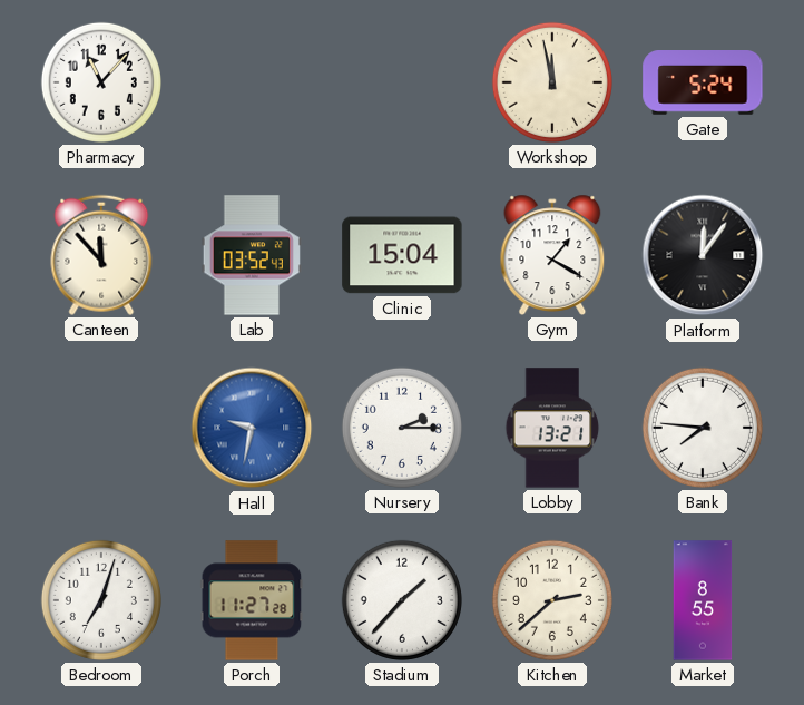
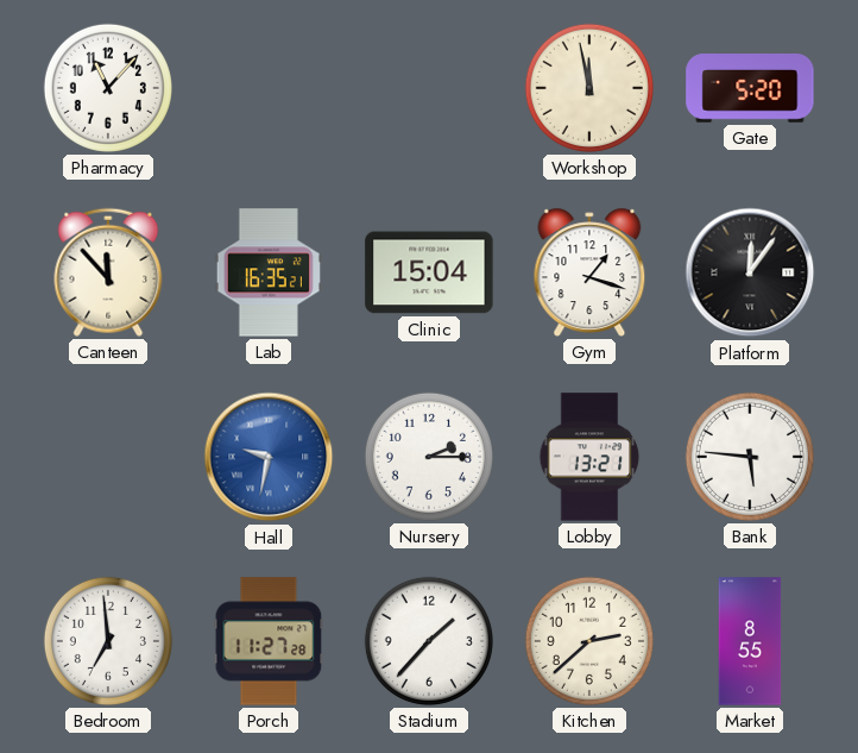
Gate: 5:24 -> 5:20 (750, 89)
Lab: 03:52 -> 16:35 (269, 272)
Gym: 1:20 -> 1:18 (589, 272)
Bank: 7:46 -> 5:46 (750, 457)
Bedroom: 7:03 -> 6:59 (108, 641)
